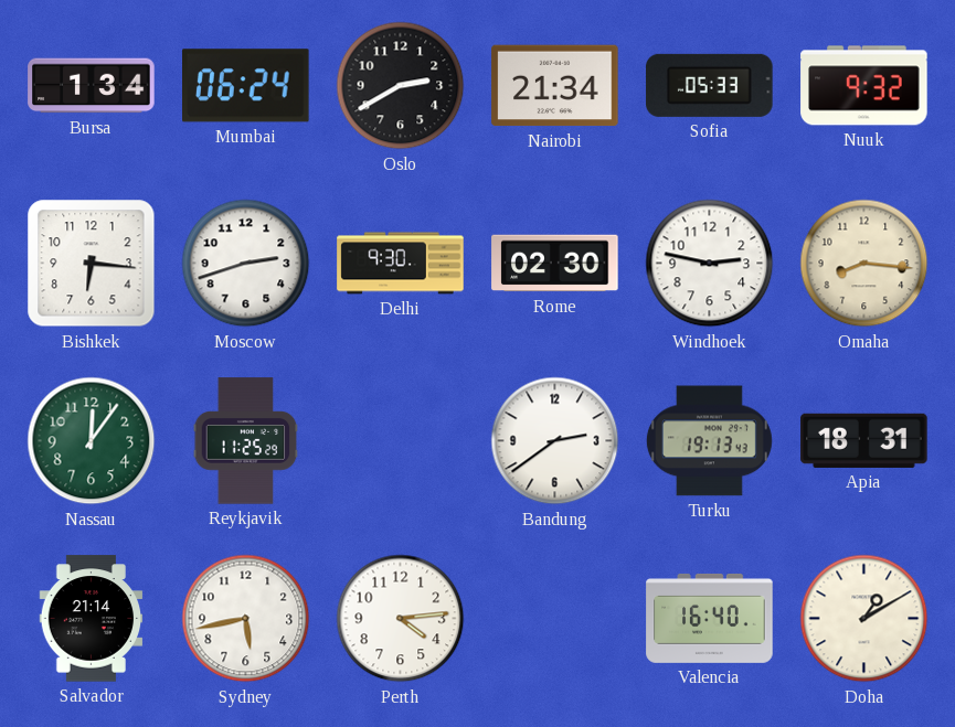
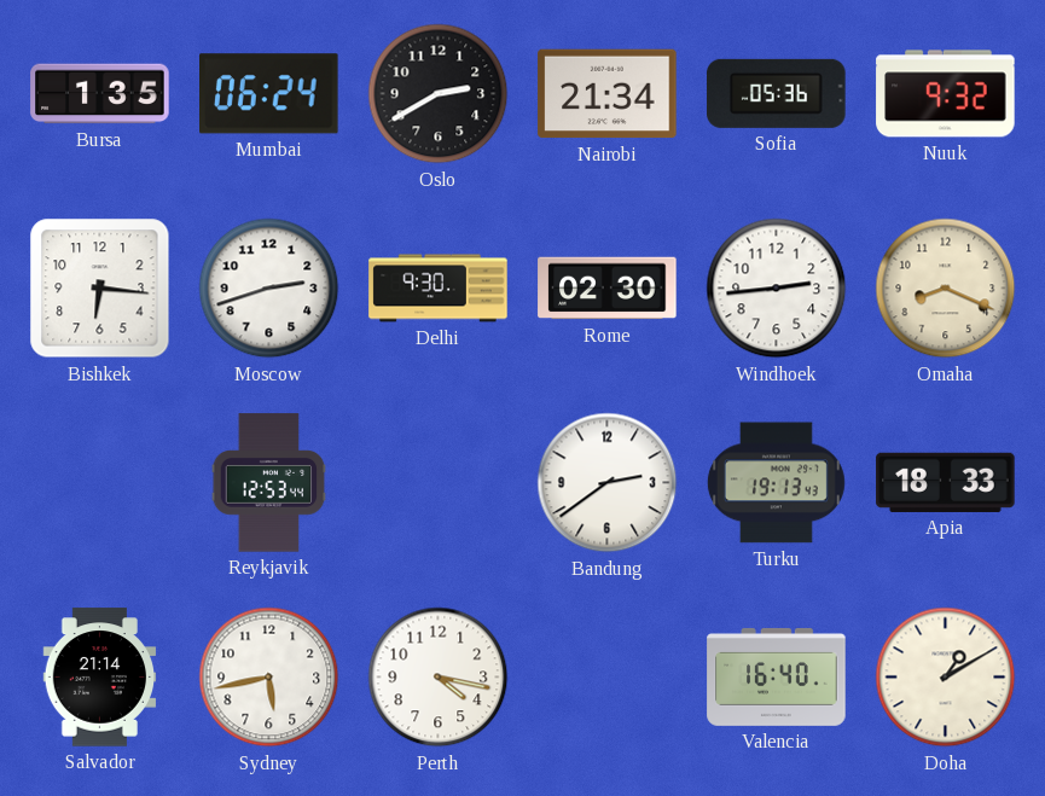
Bursa: 1:34 -> 1:35 (100, 94)
Sofia: 05:33 -> 05:36 (777, 93)
Windhoek: 2:47 -> 2:44 (777, 289)
Omaha: 8:16 -> 8:19 (946, 289)
Nassau: 12:06 -> none (92, 441)
Reykjavik: 11:25 -> 12:53 (269, 483)
Apia: 18:31 -> 18:33 (946, 482)
Perth: 4:14 -> 4:17 (439, 678)
